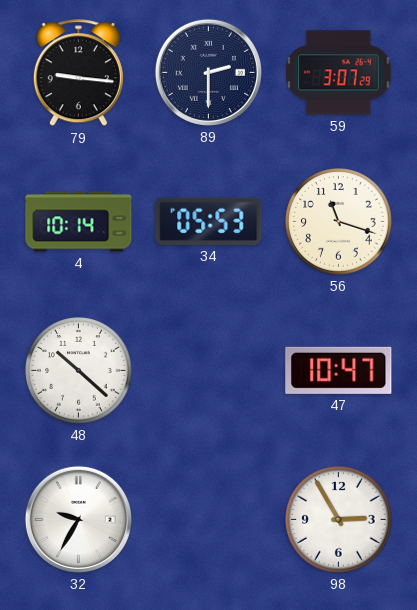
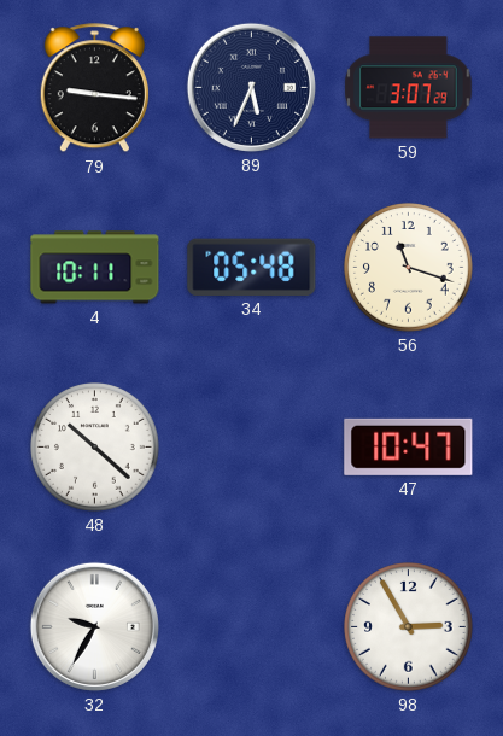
89: 2:30 -> 5:34 (251, 87)
4: 10:14 -> 10:11 (95, 268)
34: 05:53 -> 05:48 (252, 267)
